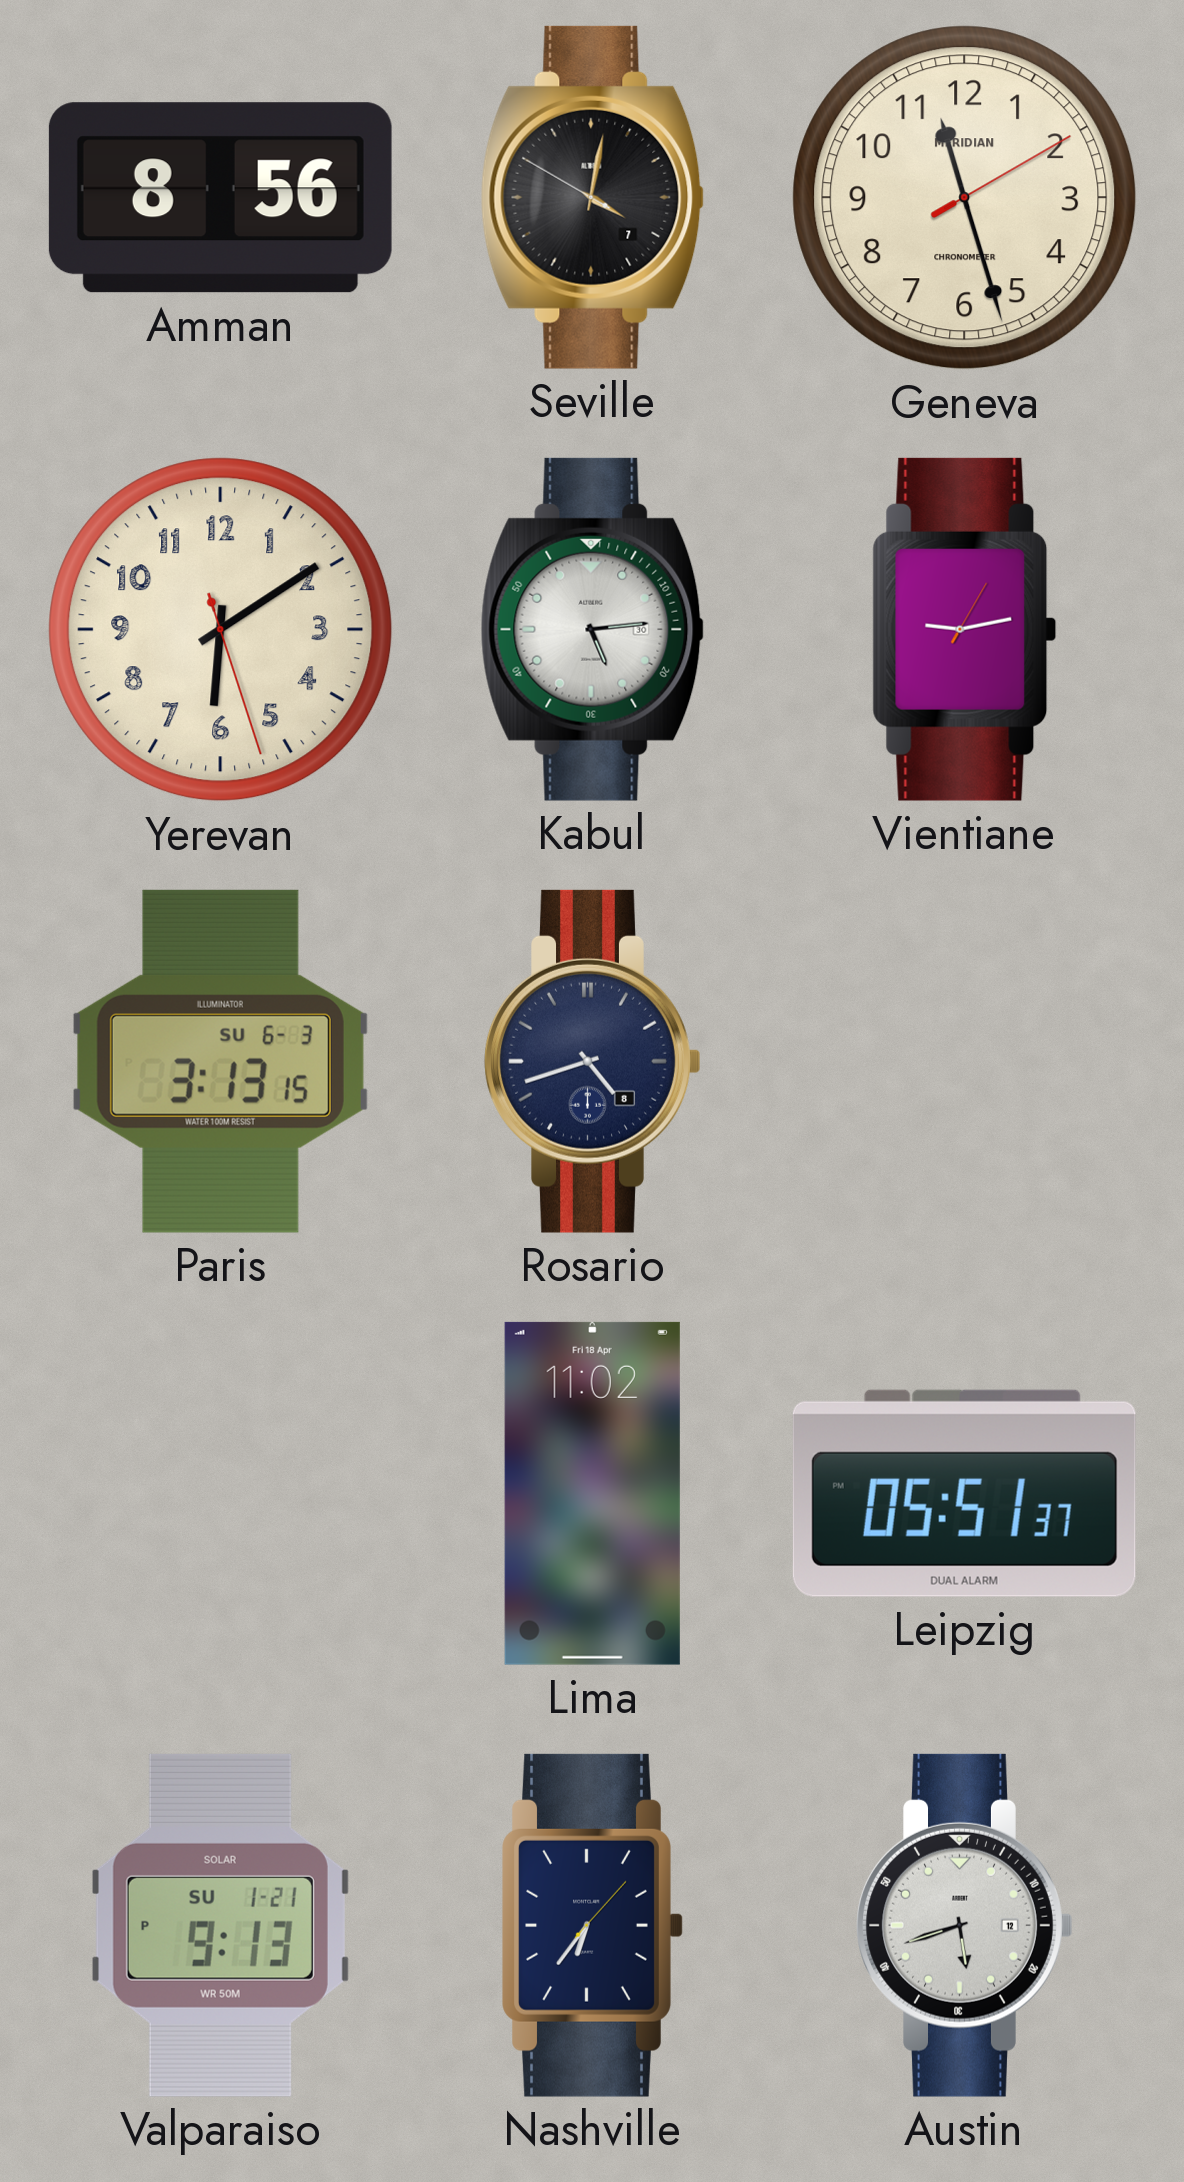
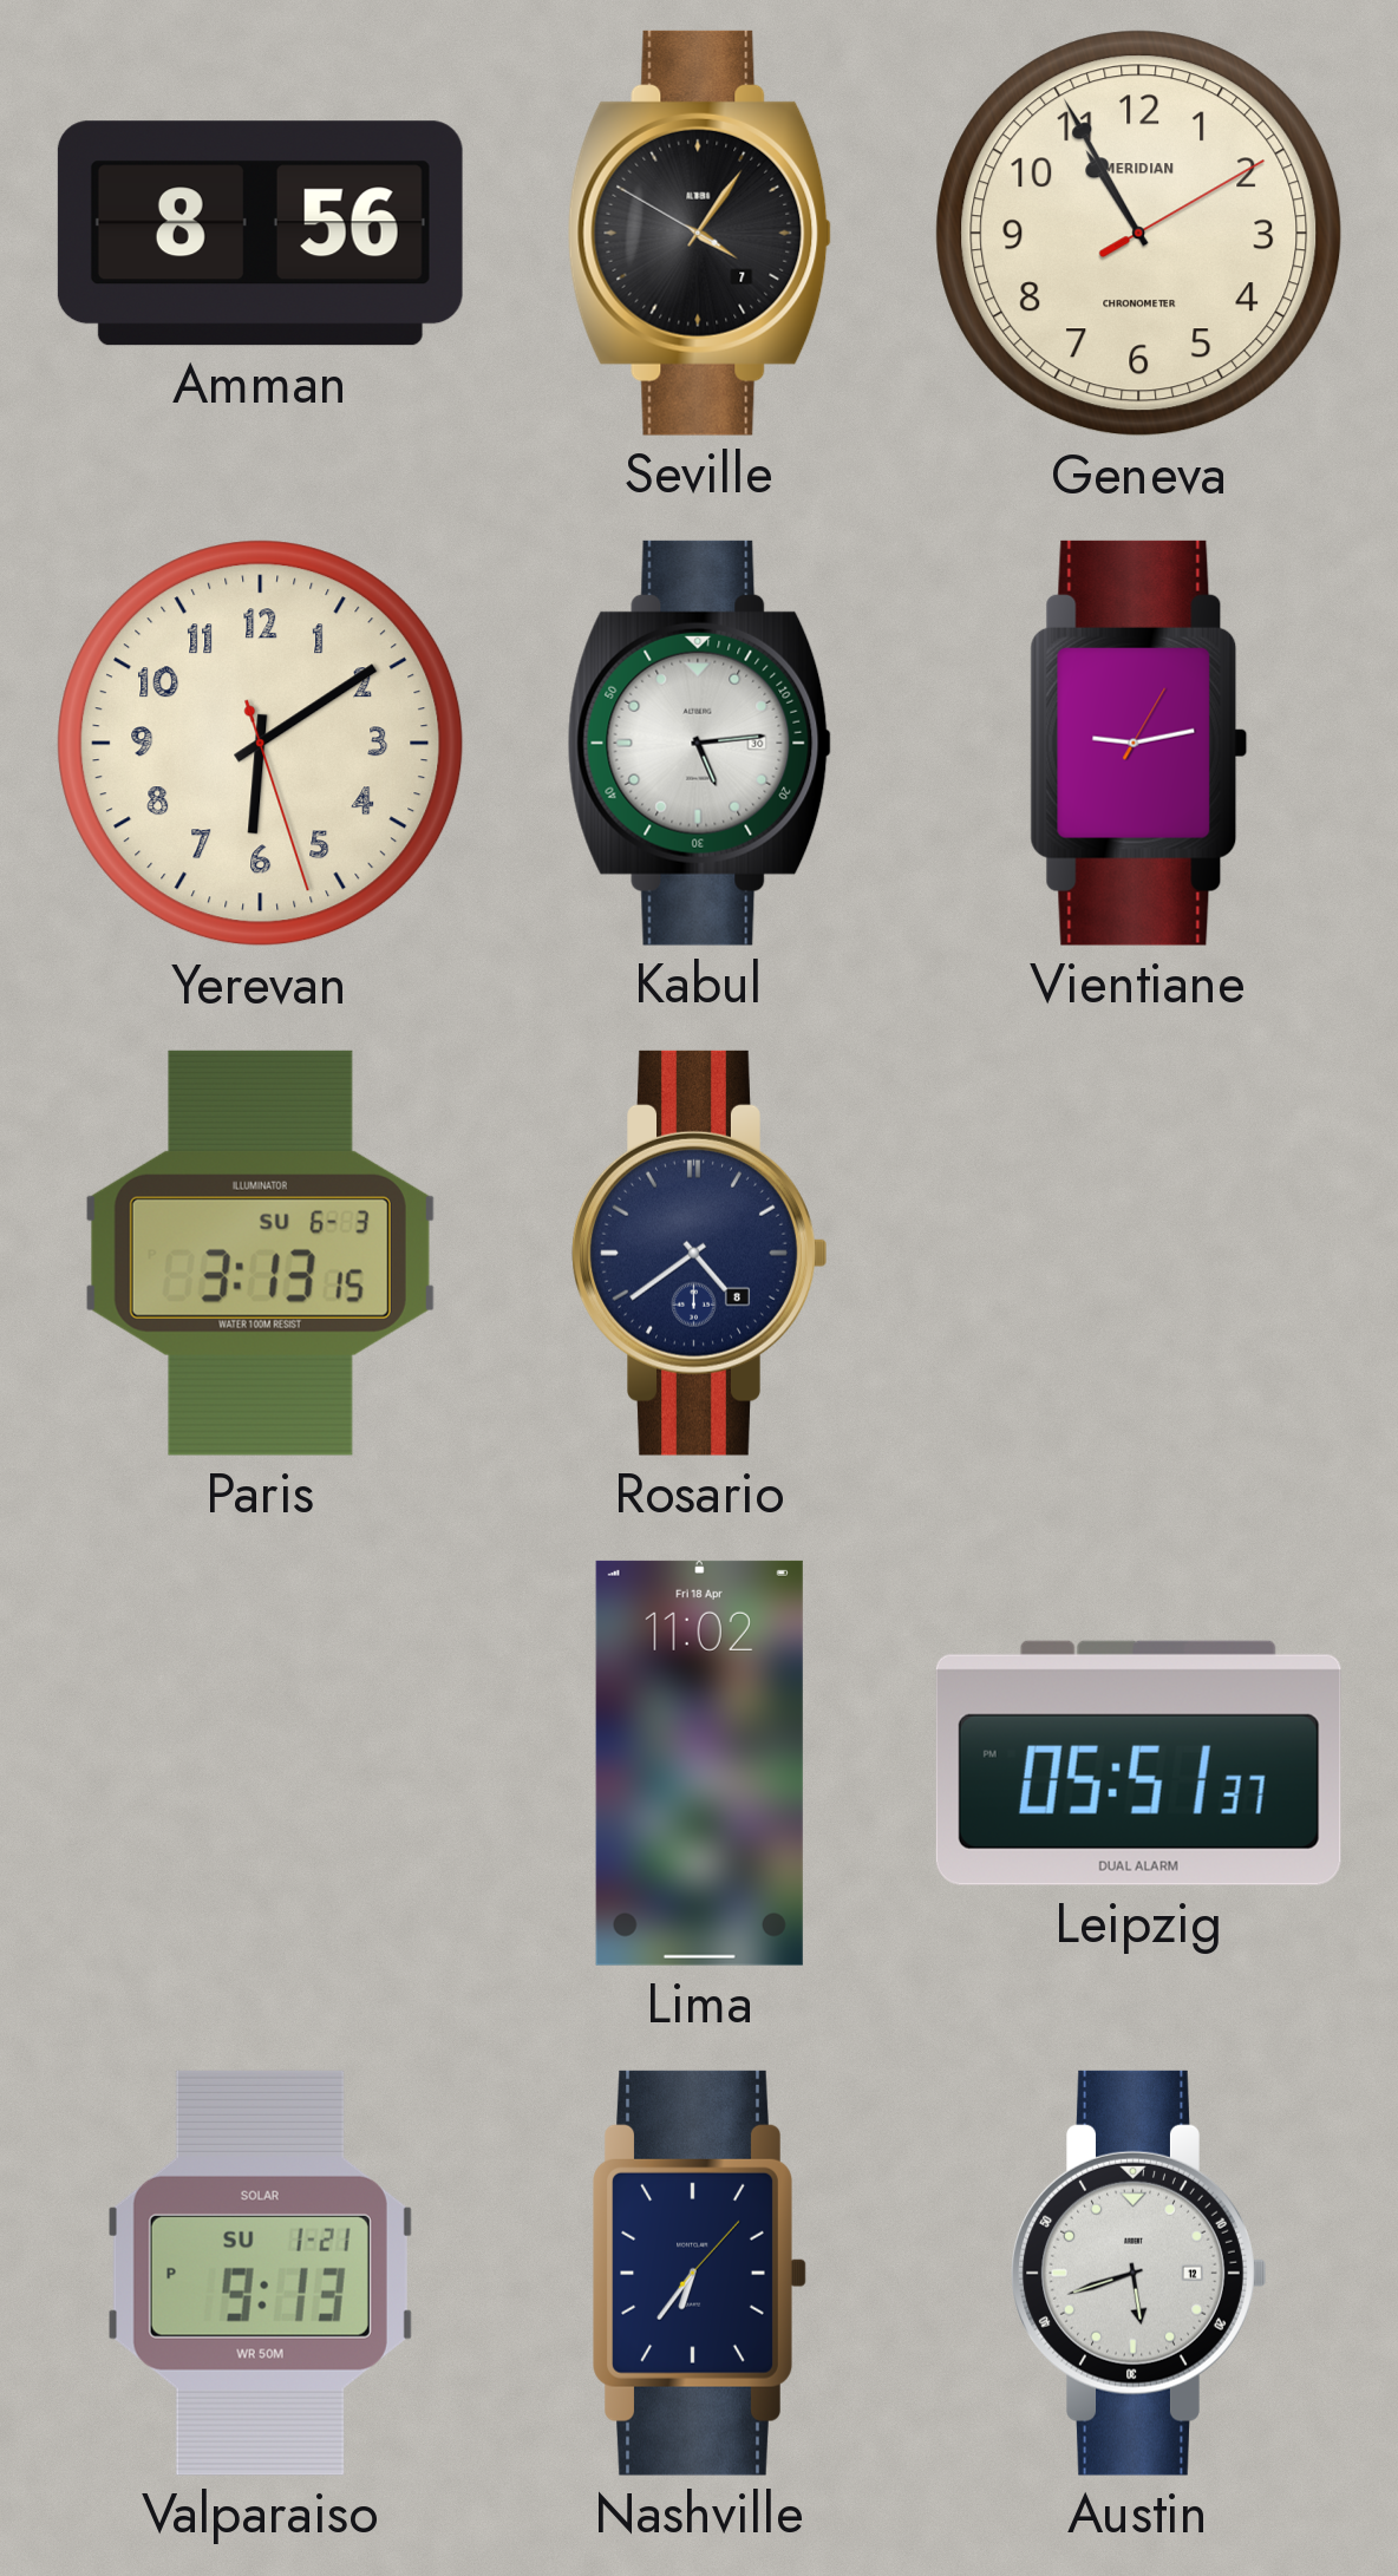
Seville: 4:01 -> 4:05 (700, 233)
Geneva: 11:27 -> 10:55 (1139, 234)
Rosario: 4:42 -> 4:39 (700, 1253)
